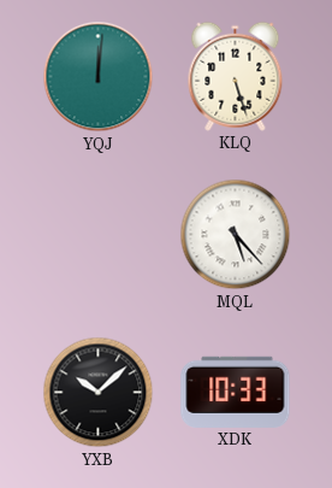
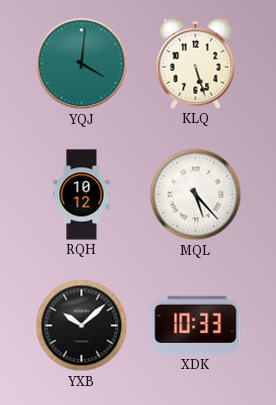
YQJ: 12:01 -> 4:01 (82, 64)
RQH: none -> 10:12 (82, 195)
